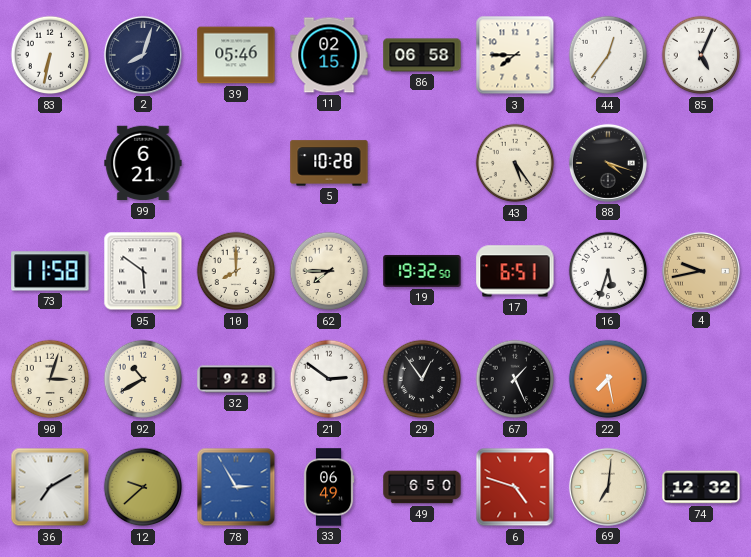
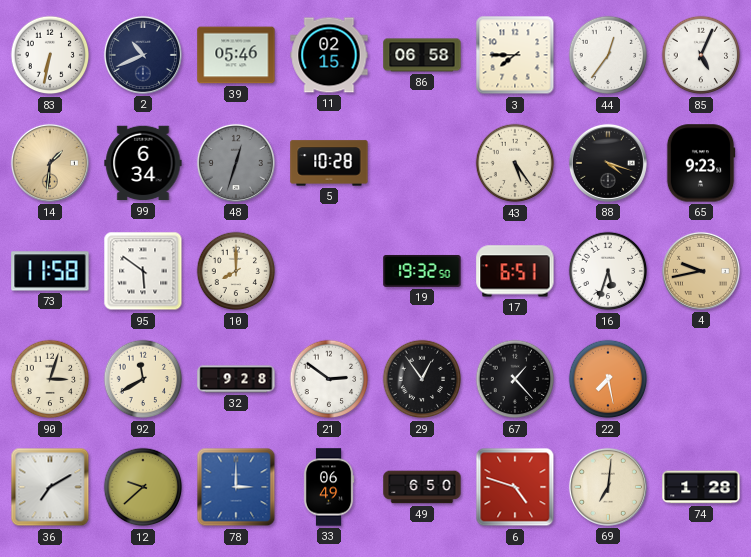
2: 8:03 -> 10:41 (143, 55)
14: none -> 1:31 (50, 163)
99: 6:21 -> 6:34 (143, 163)
48: none -> 12:33 (236, 163)
65: none -> 9:23 (701, 163)
62: 7:45 -> none (329, 271)
92: 10:40 -> 11:40 (143, 379)
67: 1:26 -> 1:23 (515, 379)
78: 2:55 -> 3:00 (236, 487)
74: 12:32 -> 1:28 (701, 487)
